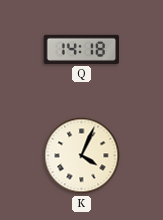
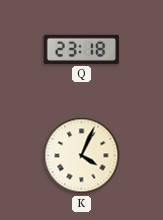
Q: 14:18 -> 23:18 (82, 49)
